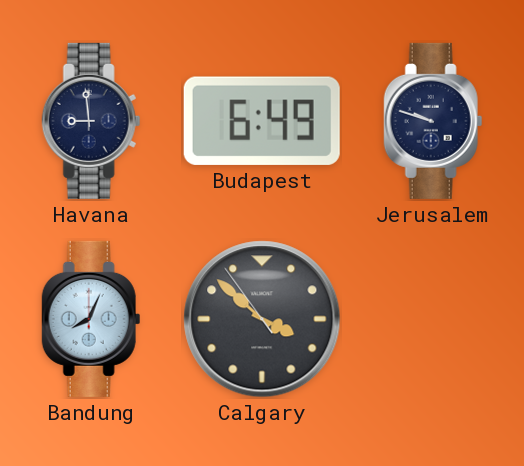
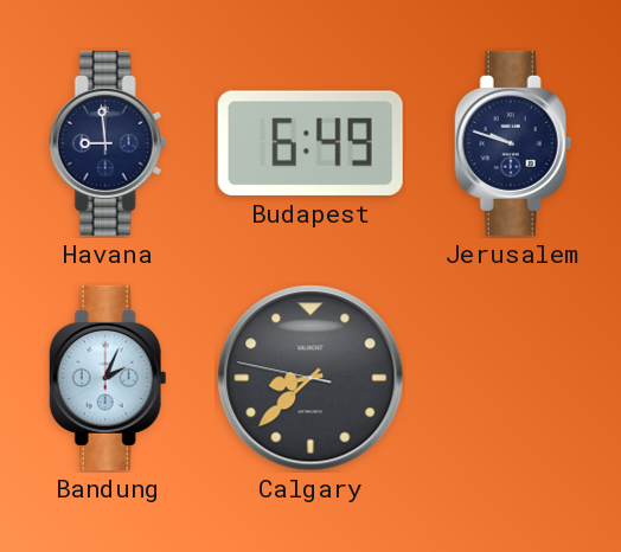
Bandung: 8:04 -> 2:04 (108, 378)
Calgary: 3:51 -> 8:37 (310, 378)
